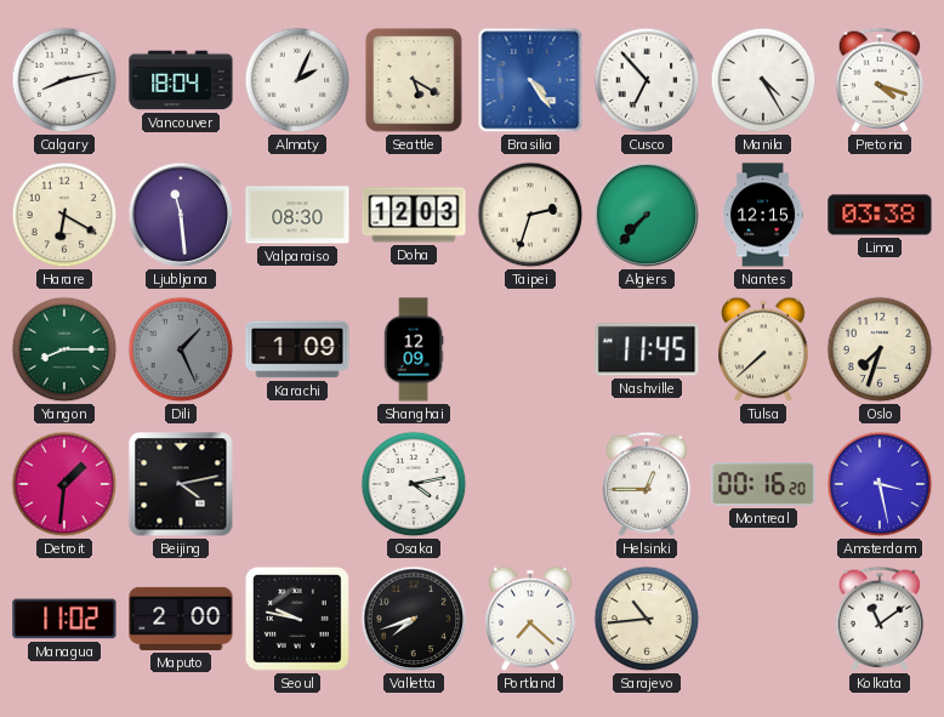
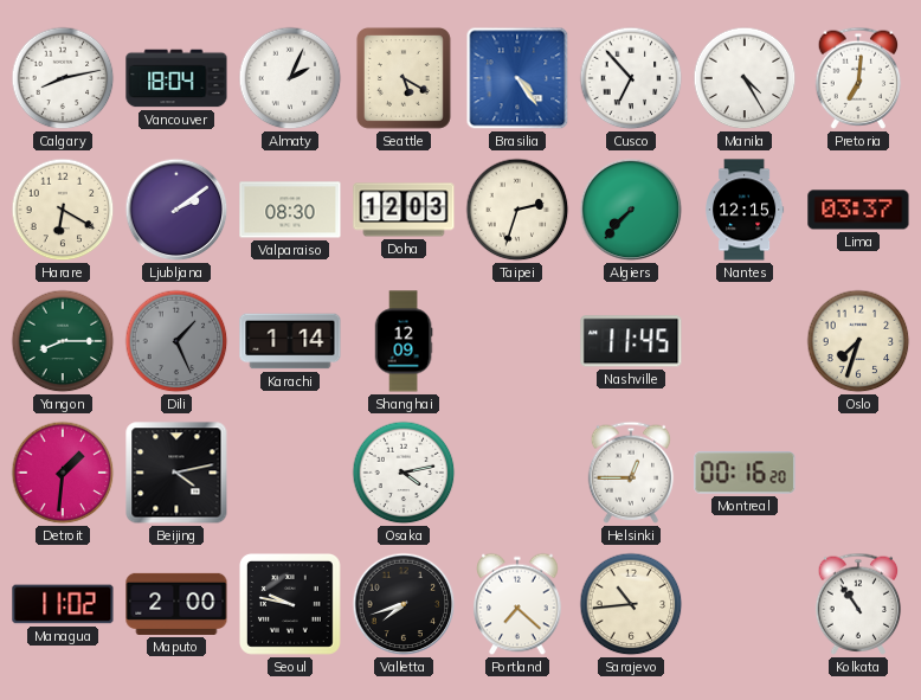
Pretoria: 4:18 -> 7:01 (858, 78)
Ljubljana: 11:29 -> 2:09 (176, 210)
Lima: 03:38 -> 03:37 (858, 210)
Karachi: 1:09 -> 1:14 (290, 341)
Tulsa: 7:38 -> none (763, 349)
Amsterdam: 3:28 -> none (880, 484)
Kolkata: 11:09 -> 10:54 (858, 604)
